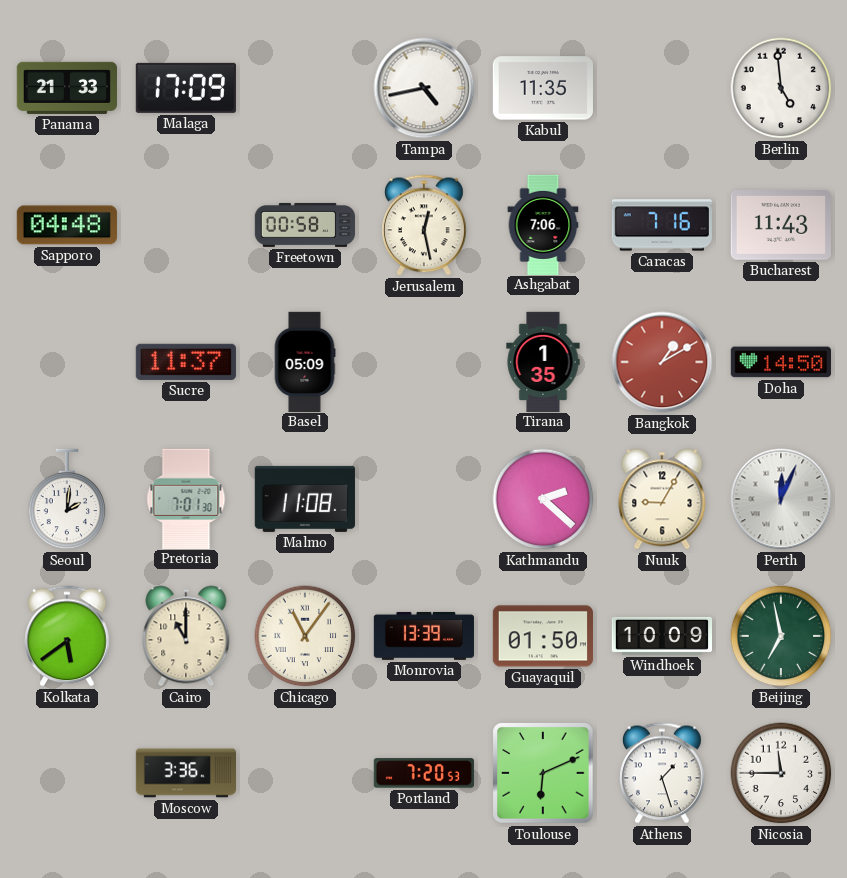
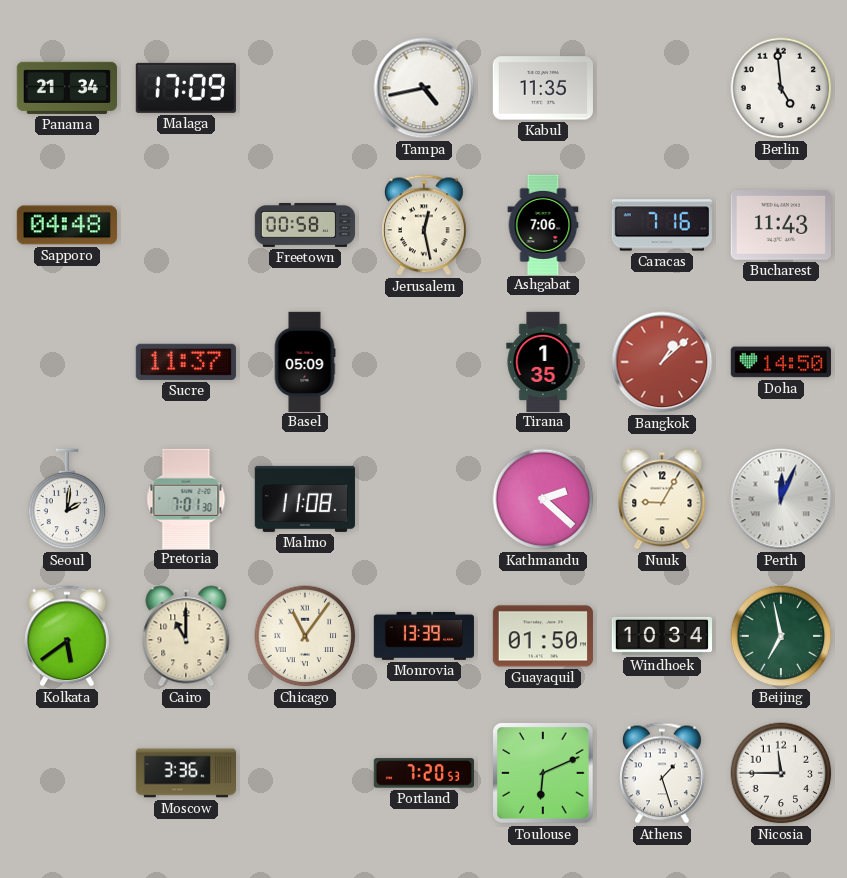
Panama: 21:33 -> 21:34 (67, 88)
Bangkok: 1:10 -> 1:08 (662, 362)
Windhoek: 10:09 -> 10:34 (661, 636)
